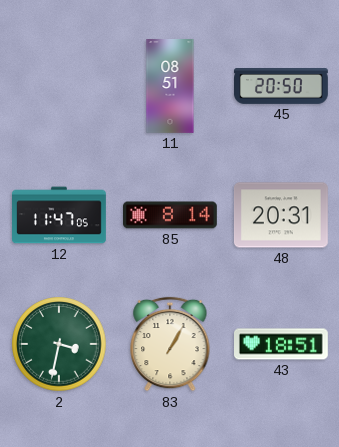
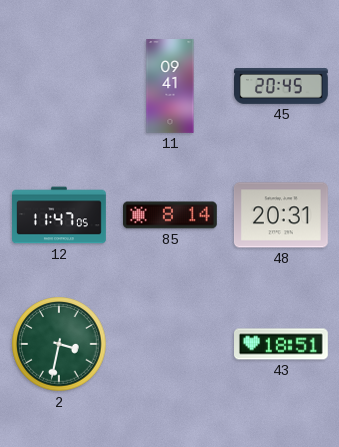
11: 08:51 -> 09:41 (170, 87)
45: 20:50 -> 20:45 (282, 87)
83: 1:05 -> none (170, 344)
